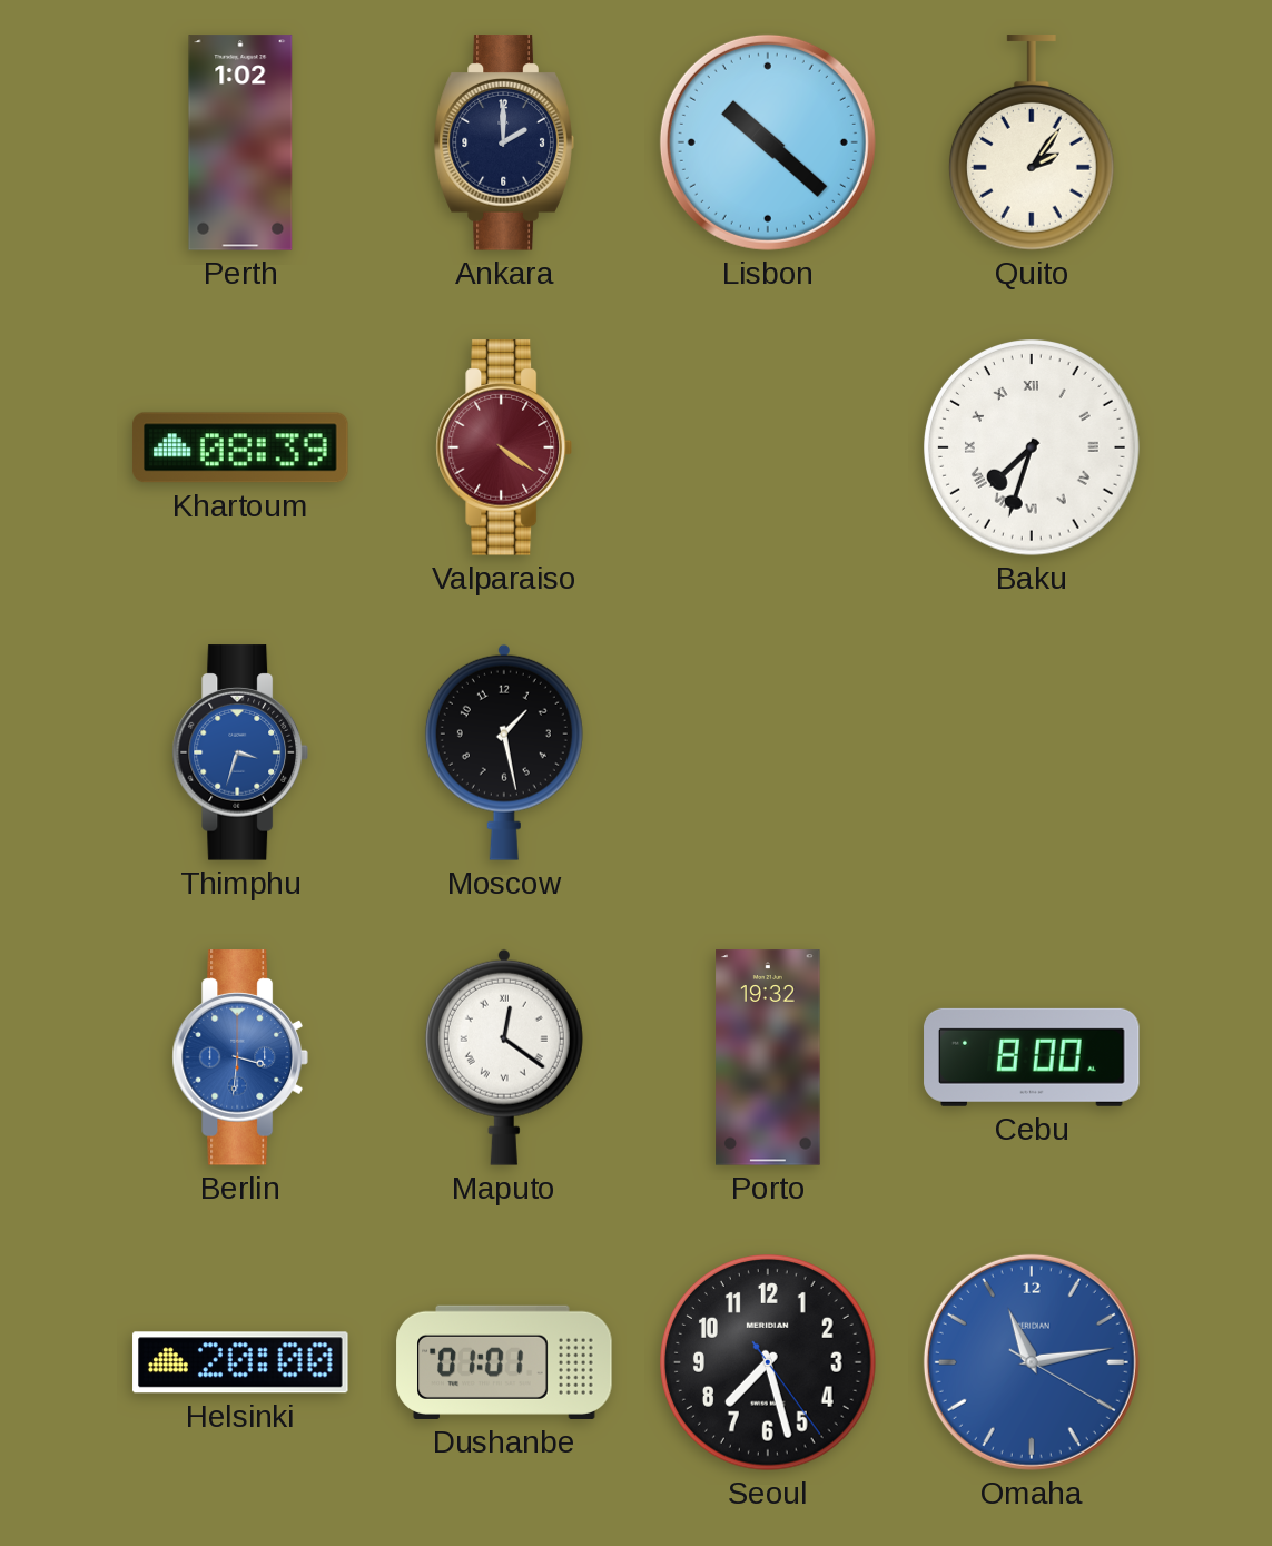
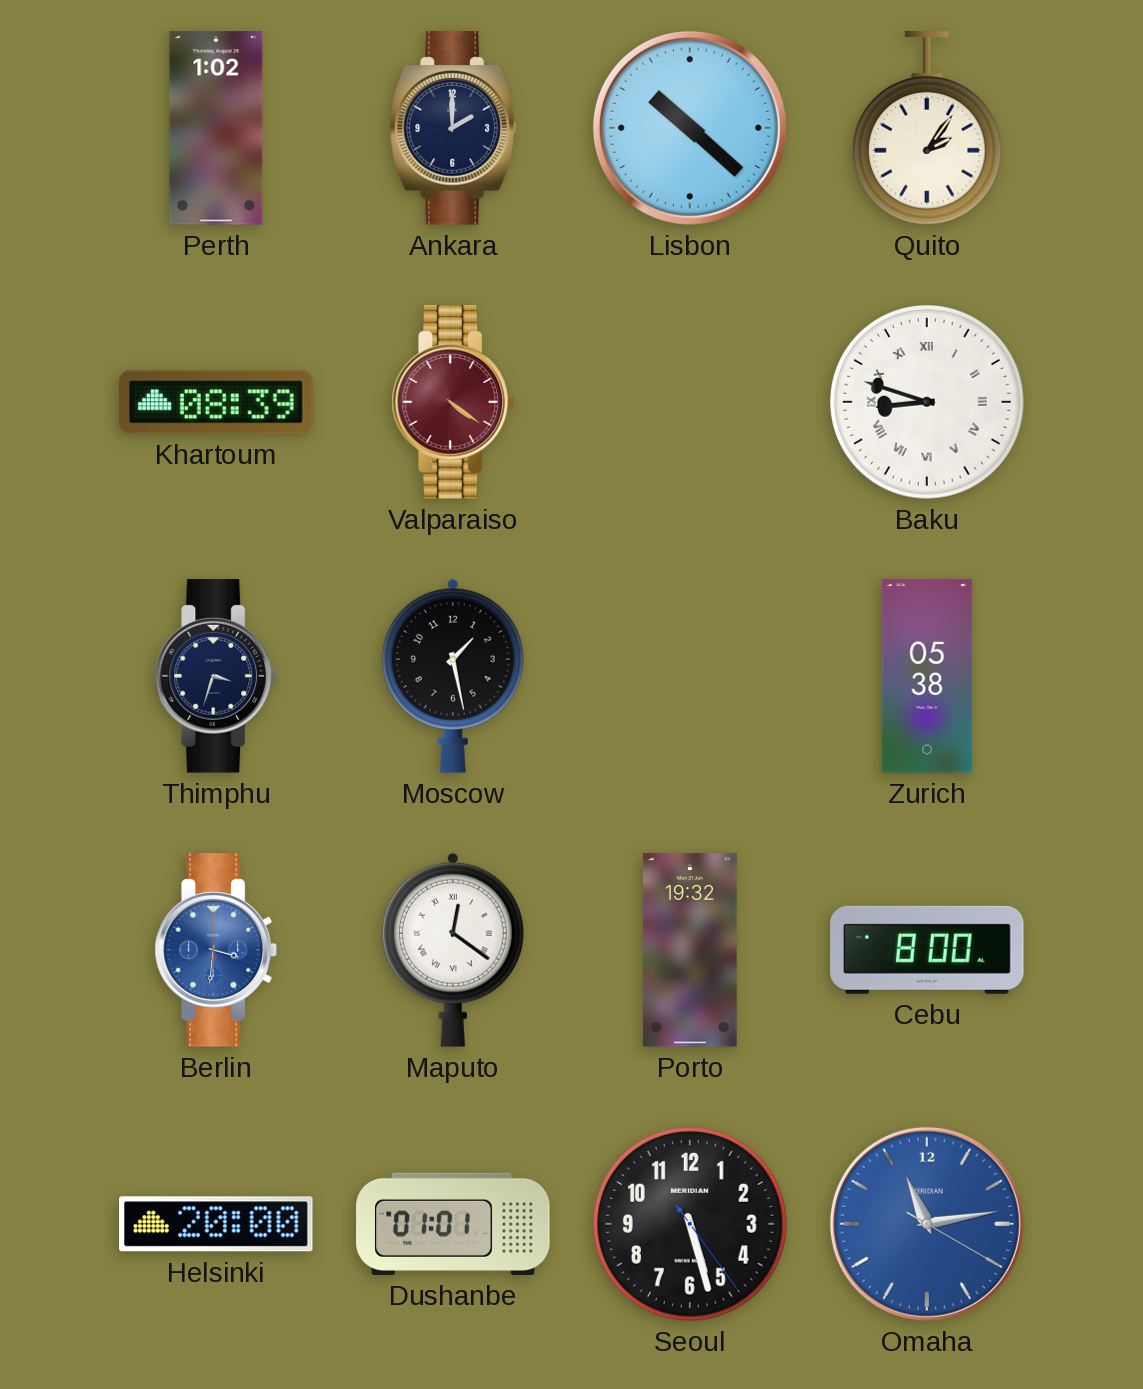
Baku: 7:33 -> 8:48 (928, 403)
Thimphu dial: blue -> navy (215, 676)
Zurich: none -> 05:38 (927, 676)
Seoul: 7:27 -> 5:27 (691, 1225)
